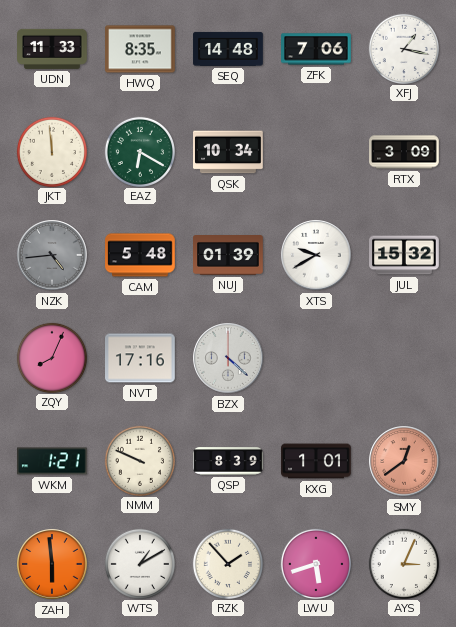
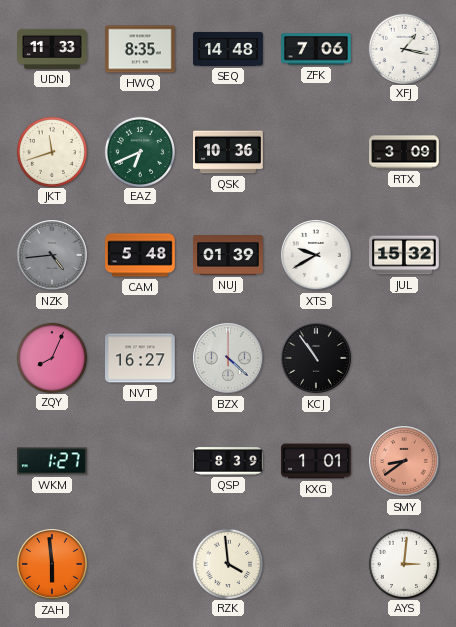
JKT: 11:59 -> 11:42 (51, 151)
EAZ: 6:20 -> 6:41 (139, 151)
QSK: 10:34 -> 10:36 (228, 152)
NVT: 17:16 -> 16:27 (141, 358)
KCJ: none -> 10:54 (316, 358)
WKM: 1:21 -> 1:27 (53, 461)
NMM: 9:49 -> none (139, 460)
SMY: 12:39 -> 8:39 (404, 461)
WTS: 1:10 -> none (139, 563)
RZK: 1:53 -> 3:59 (227, 563)
LWU: 5:42 -> none (315, 563)
AYS: 3:04 -> 3:01 (403, 563)
